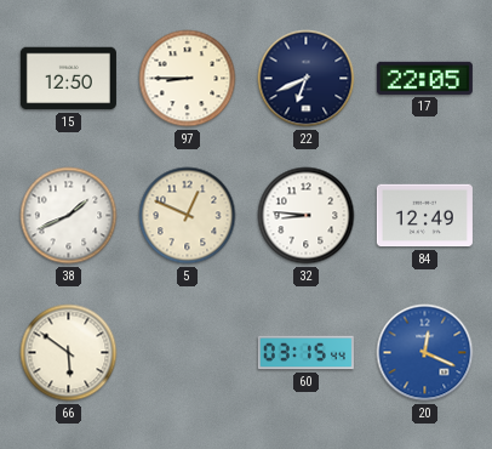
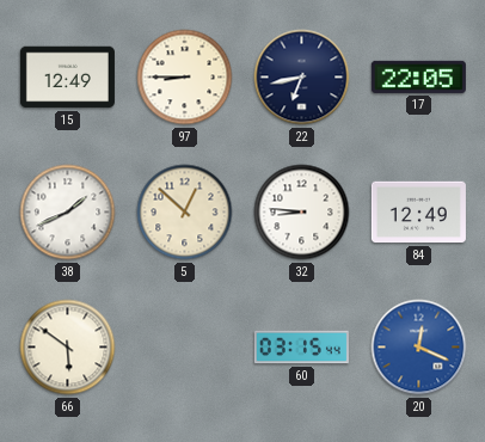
15: 12:50 -> 12:49 (67, 78)
22: 6:41 -> 6:43 (302, 78)
5: 12:49 -> 12:52 (185, 213)
